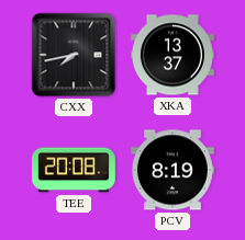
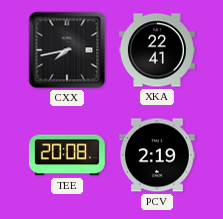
XKA: 13:37 -> 22:41 (157, 50)
PCV: 8:19 -> 2:19 (157, 155)
